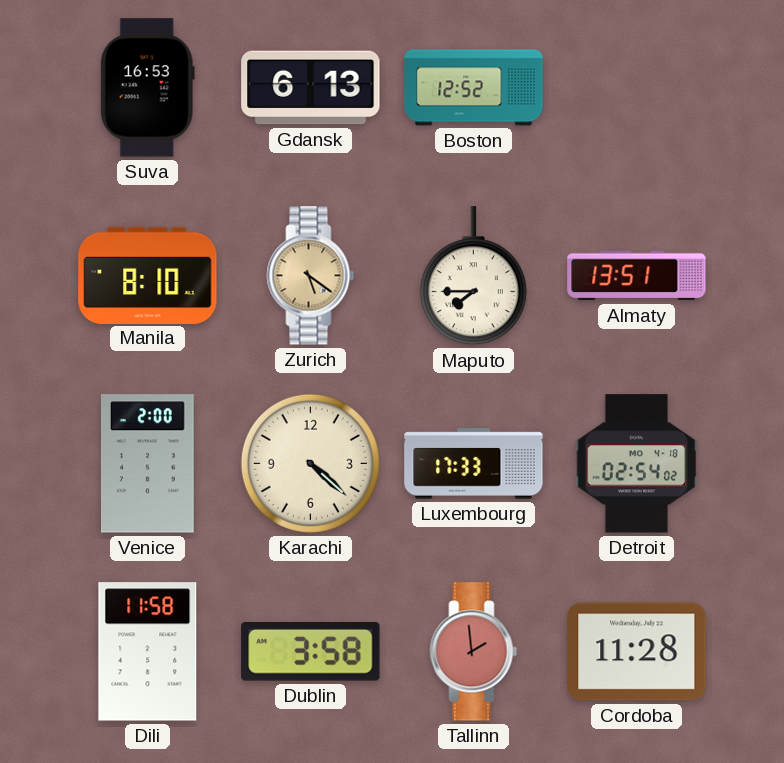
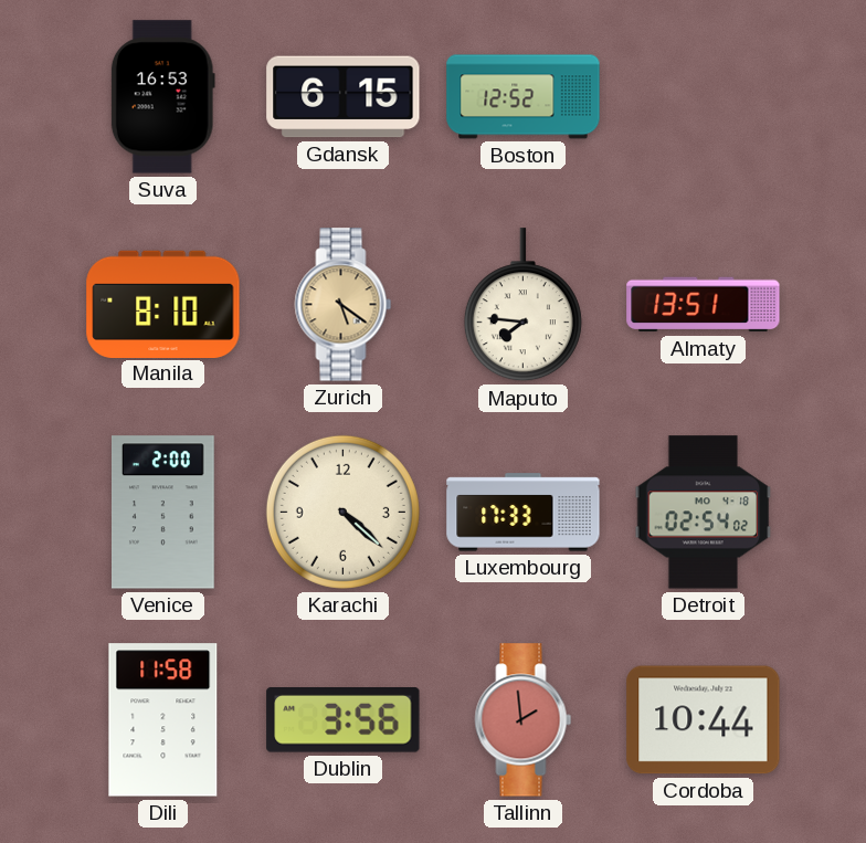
Gdansk: 6:13 -> 6:15 (344, 97)
Maputo: 7:45 -> 7:46 (522, 305)
Dublin: 3:58 -> 3:56 (344, 720)
Cordoba: 11:28 -> 10:44 (704, 720)
